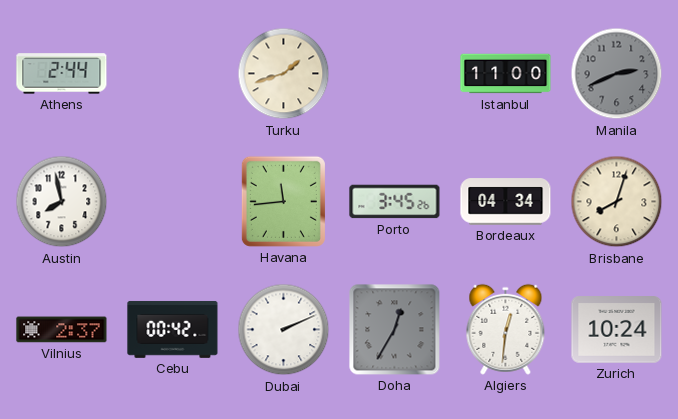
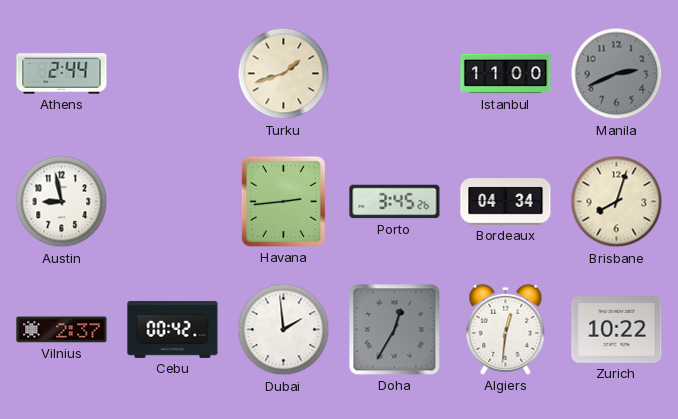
Austin: 7:58 -> 8:58 (62, 202)
Havana: 11:44 -> 2:44 (283, 201)
Dubai: 2:11 -> 1:59 (284, 330)
Zurich: 10:24 -> 10:22 (617, 330)
